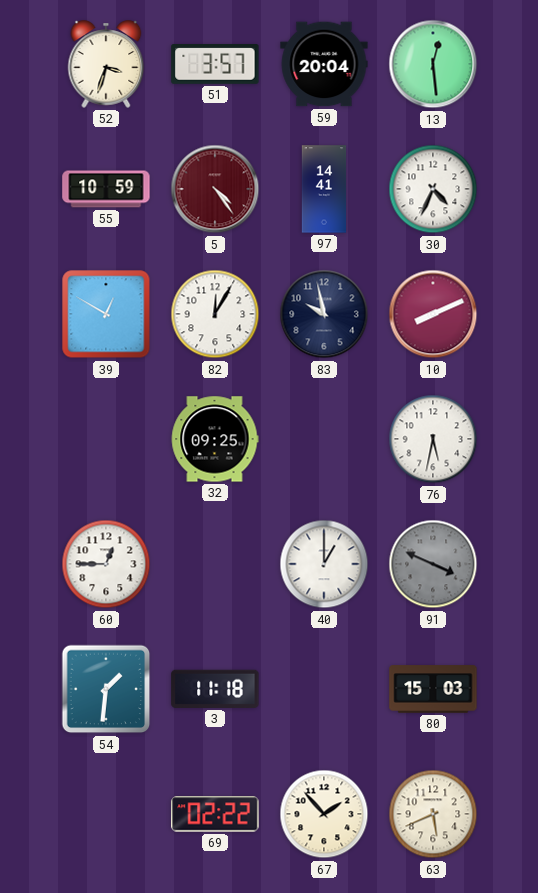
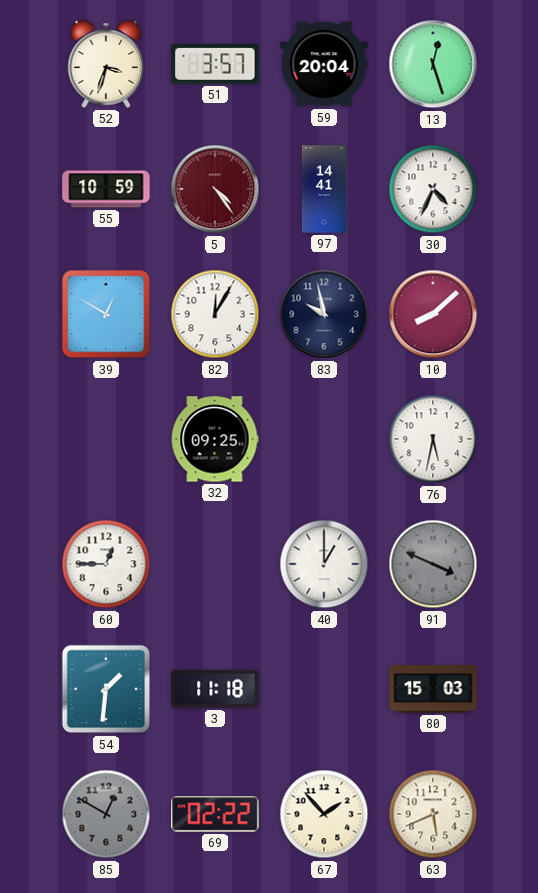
13: 12:29 -> 12:27 (433, 64)
10: 8:11 -> 8:08 (433, 314)
85: none -> 12:50 (106, 814)
